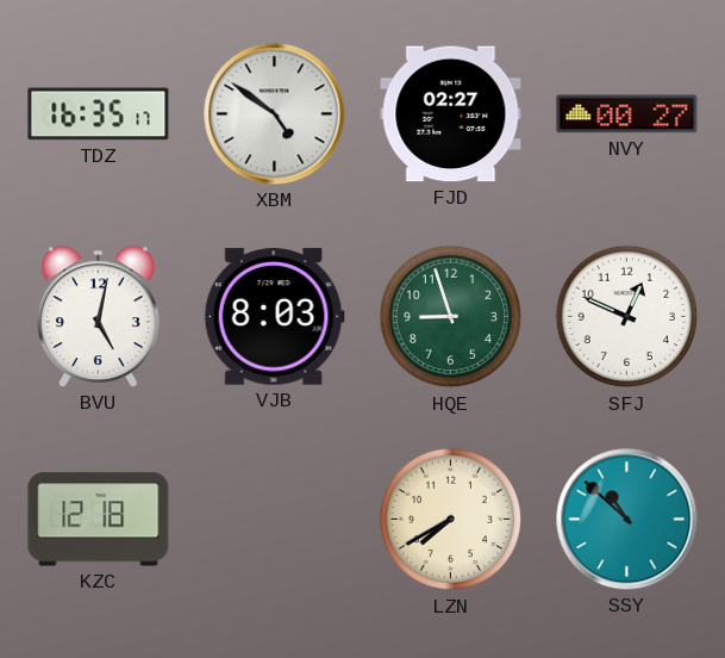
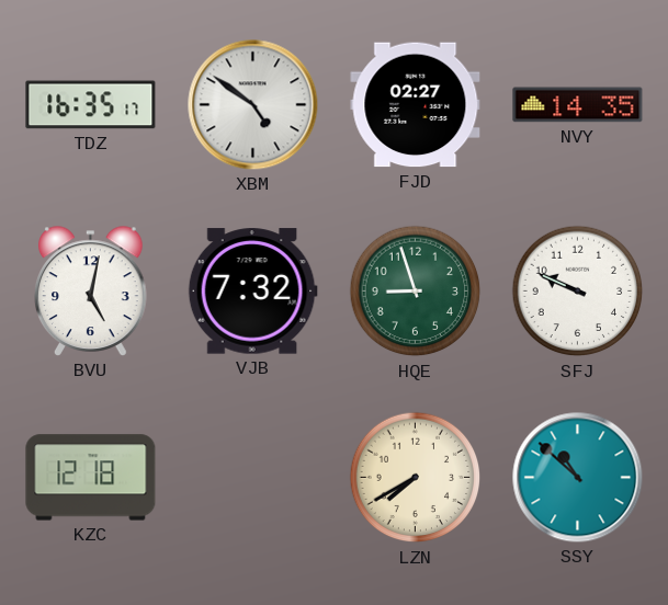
NVY: 00:27 -> 14:35 (578, 105)
VJB: 8:03 -> 7:32 (252, 292)
SFJ: 12:49 -> 9:49 (578, 292)
